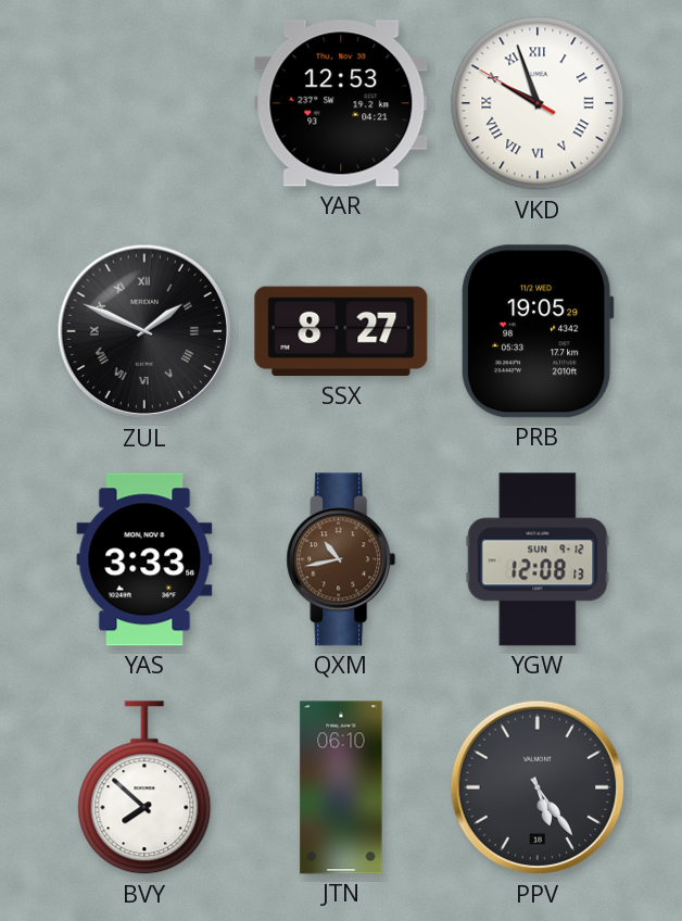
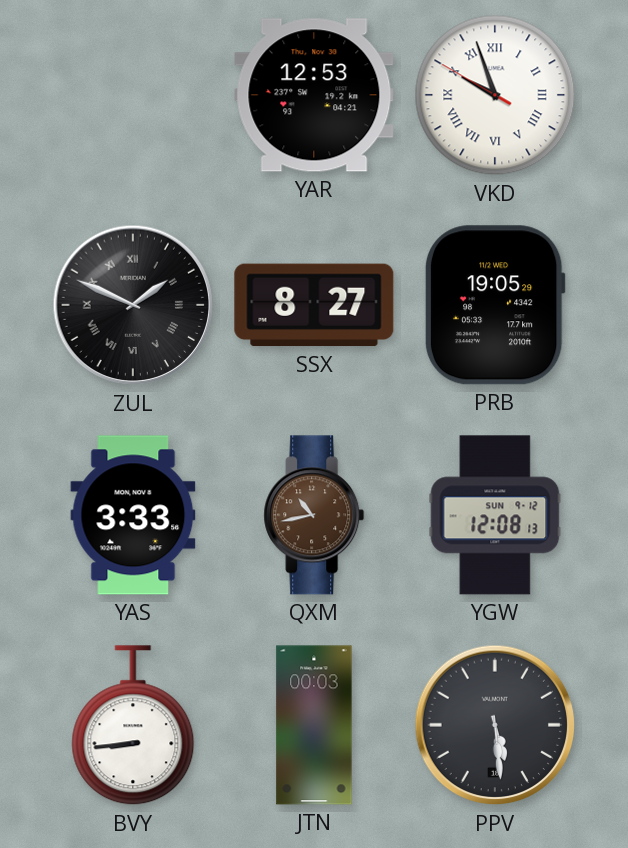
BVY: 7:52 -> 8:44 (133, 726)
JTN: 06:10 -> 00:03 (314, 725)
PPV: 5:24 -> 5:29 (495, 725)
